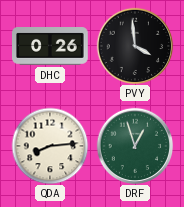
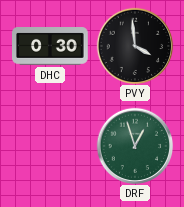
DHC: 0:26 -> 0:30 (51, 47)
QDA: 8:14 -> none (50, 146)
